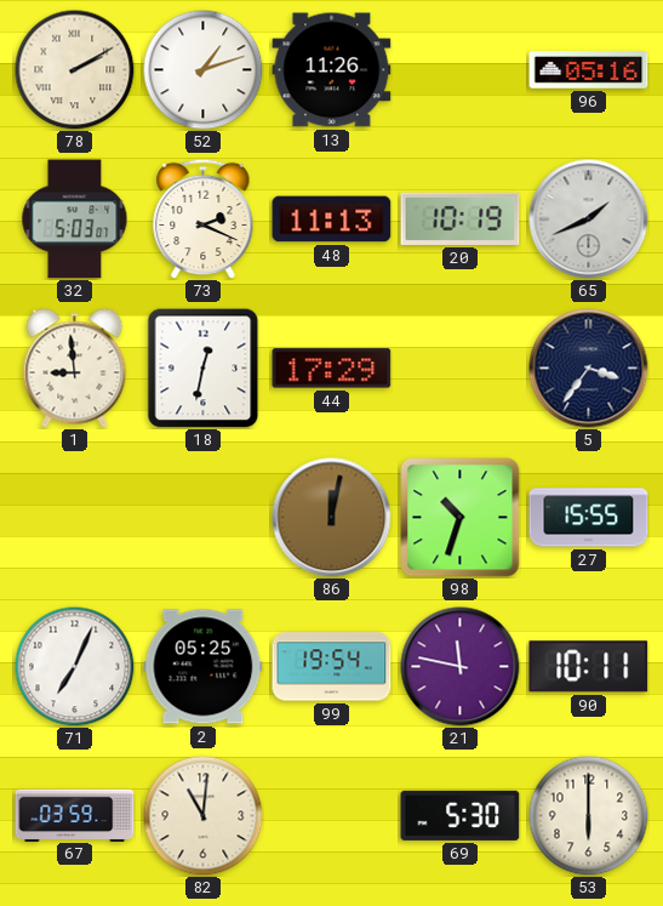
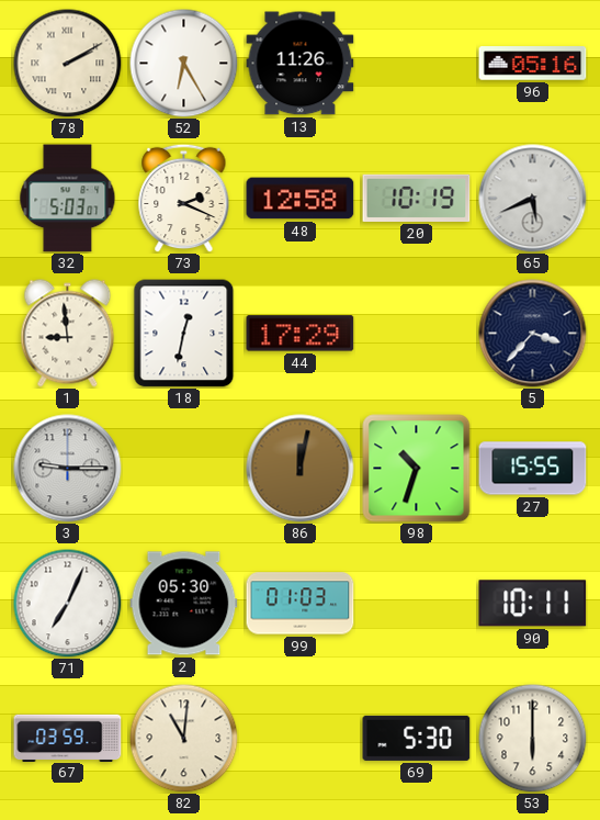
52: 1:12 -> 6:25 (184, 64)
48: 11:13 -> 12:58 (301, 199)
65: 1:41 -> 5:41 (533, 199)
5: 3:36 -> 3:37 (533, 334)
3: none -> 9:15 (68, 469)
2: 05:25 -> 05:30 (184, 604)
99: 19:54 -> 01:03 (301, 604)
21: 11:47 -> none (461, 667)
